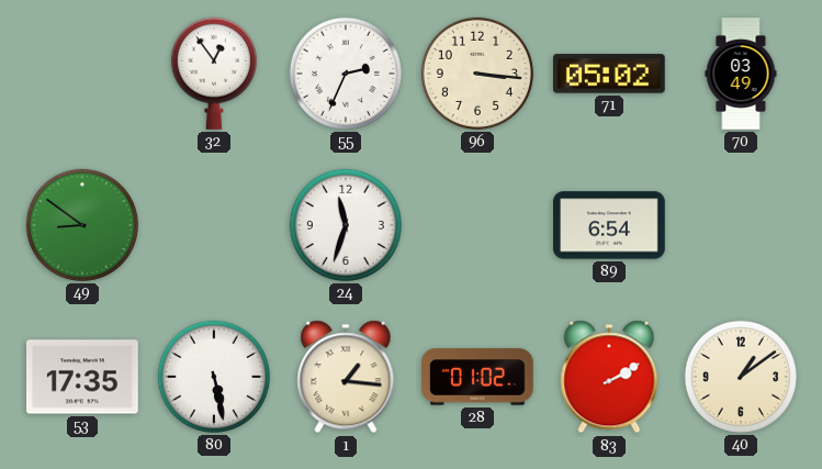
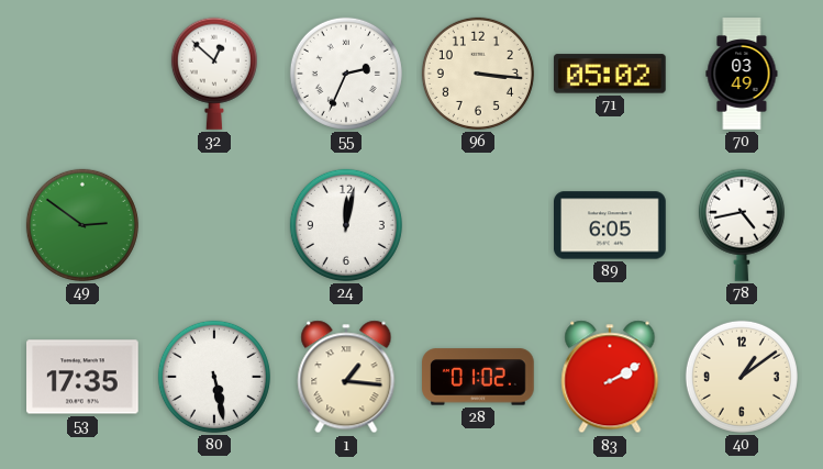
32: 12:54 -> 12:52 (214, 74)
49: 8:51 -> 2:51 (82, 225)
24: 11:33 -> 12:02 (346, 225)
89: 6:54 -> 6:05 (610, 225)
78: none -> 4:43 (742, 225)
